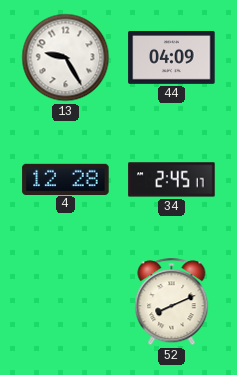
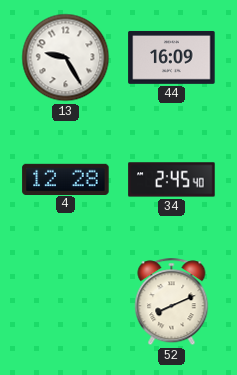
44: 04:09 -> 16:09 (172, 57)
34: 2:45:17 -> 2:45:40 (172, 180)
